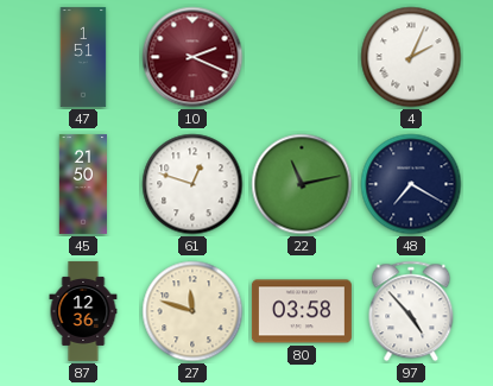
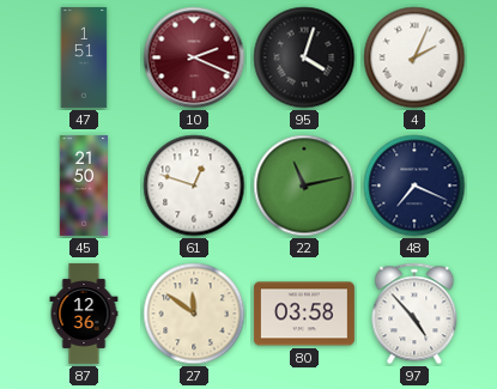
95: none -> 4:03 (304, 57)
48: 7:20 -> 7:19 (414, 186)
27: 11:48 -> 11:51 (194, 314)
